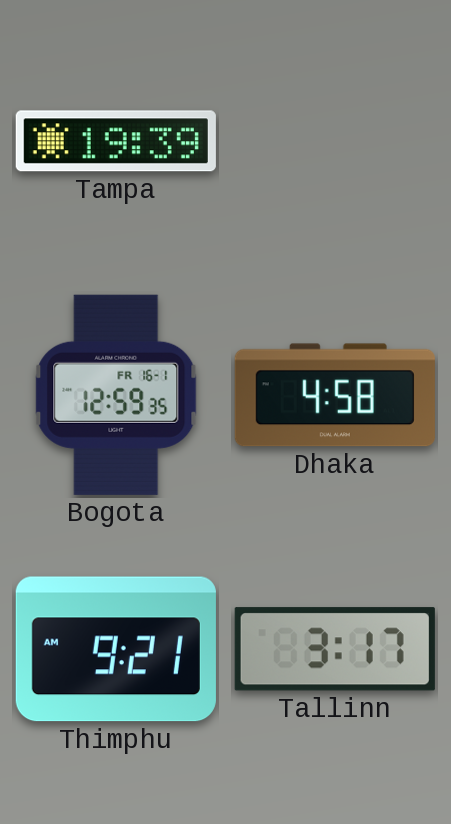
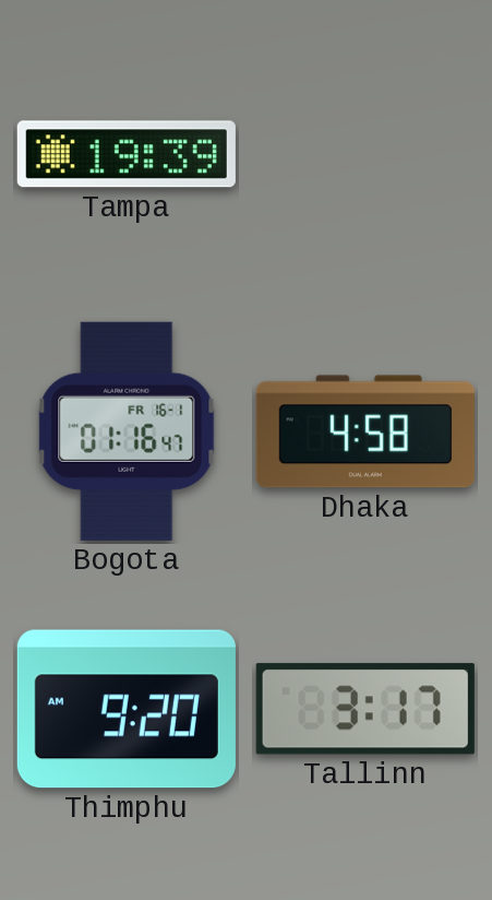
Bogota: 12:59 -> 01:16 (127, 431)
Thimphu: 9:21 -> 9:20 (127, 709)
